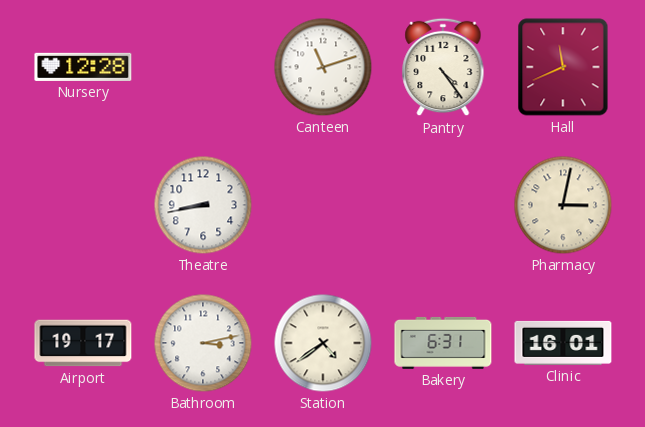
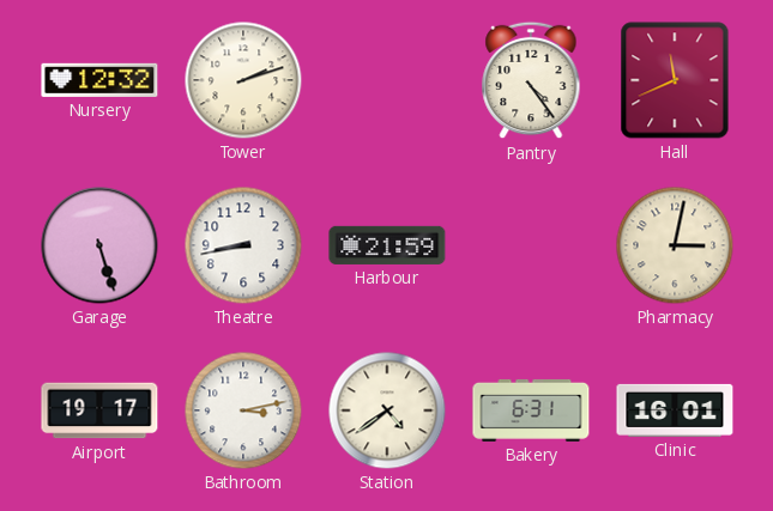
Nursery: 12:28 -> 12:32 (99, 80)
Tower: none -> 2:12 (243, 80)
Canteen: 11:12 -> none (323, 67)
Garage: none -> 5:27 (99, 245)
Harbour: none -> 21:59 (387, 245)
